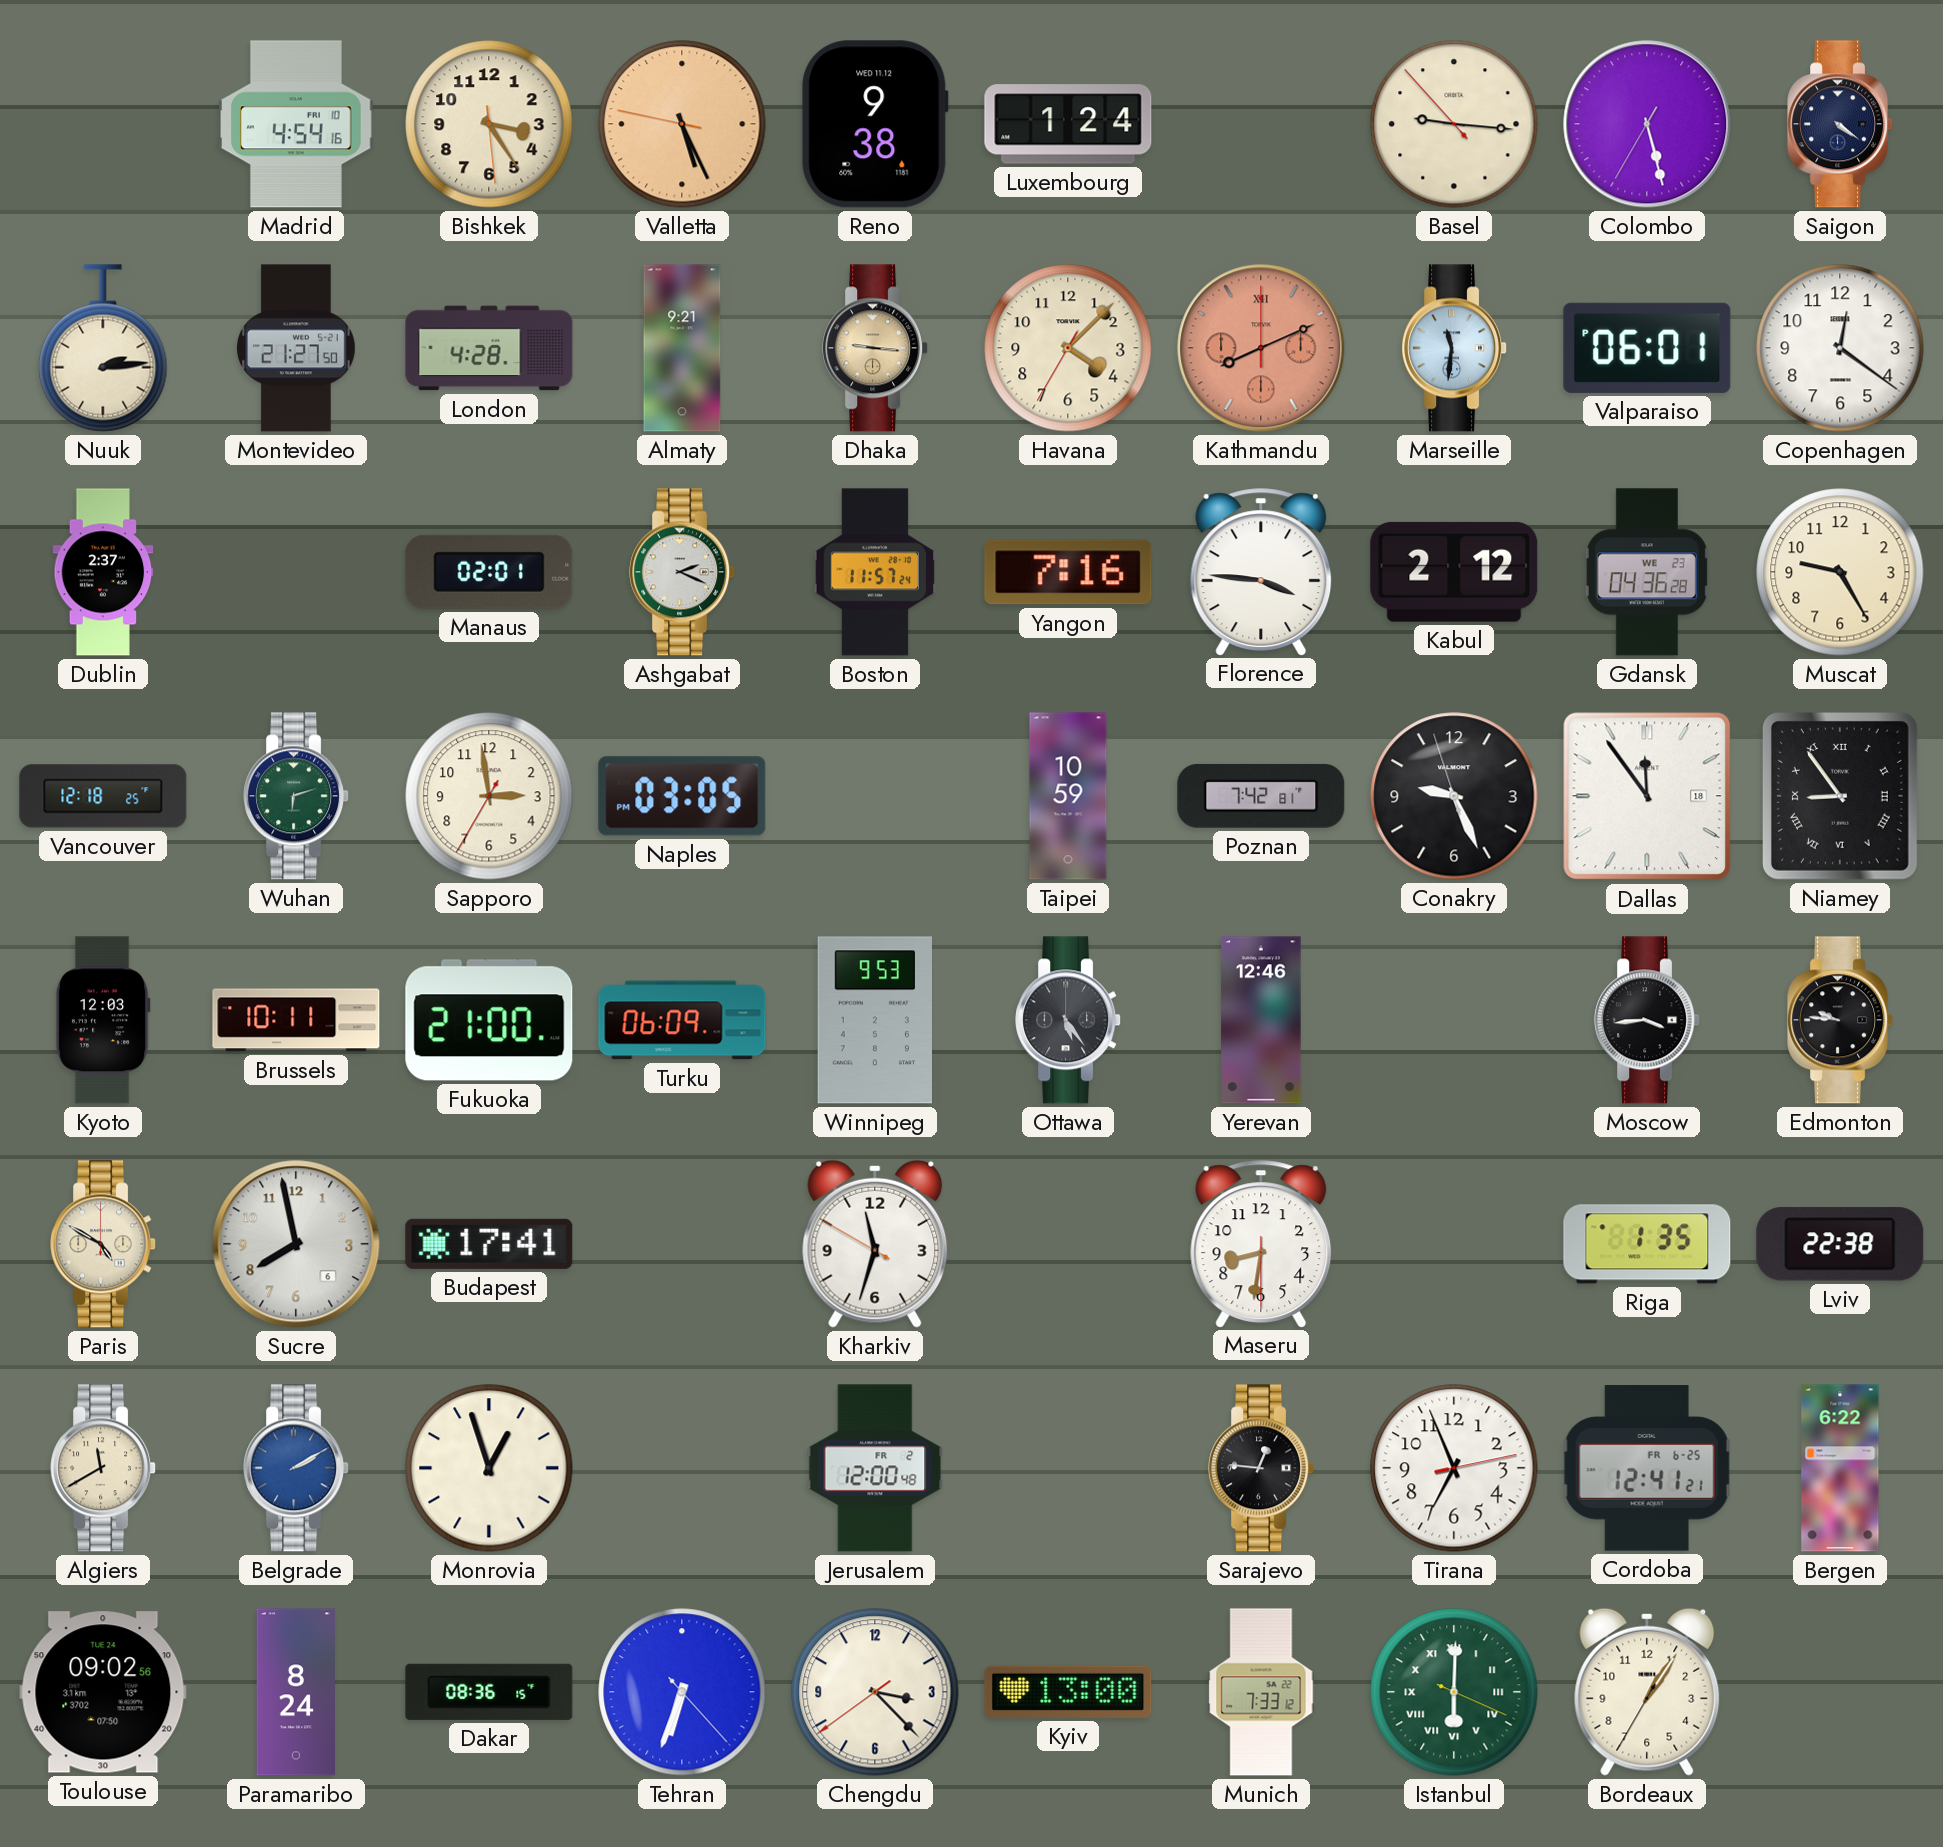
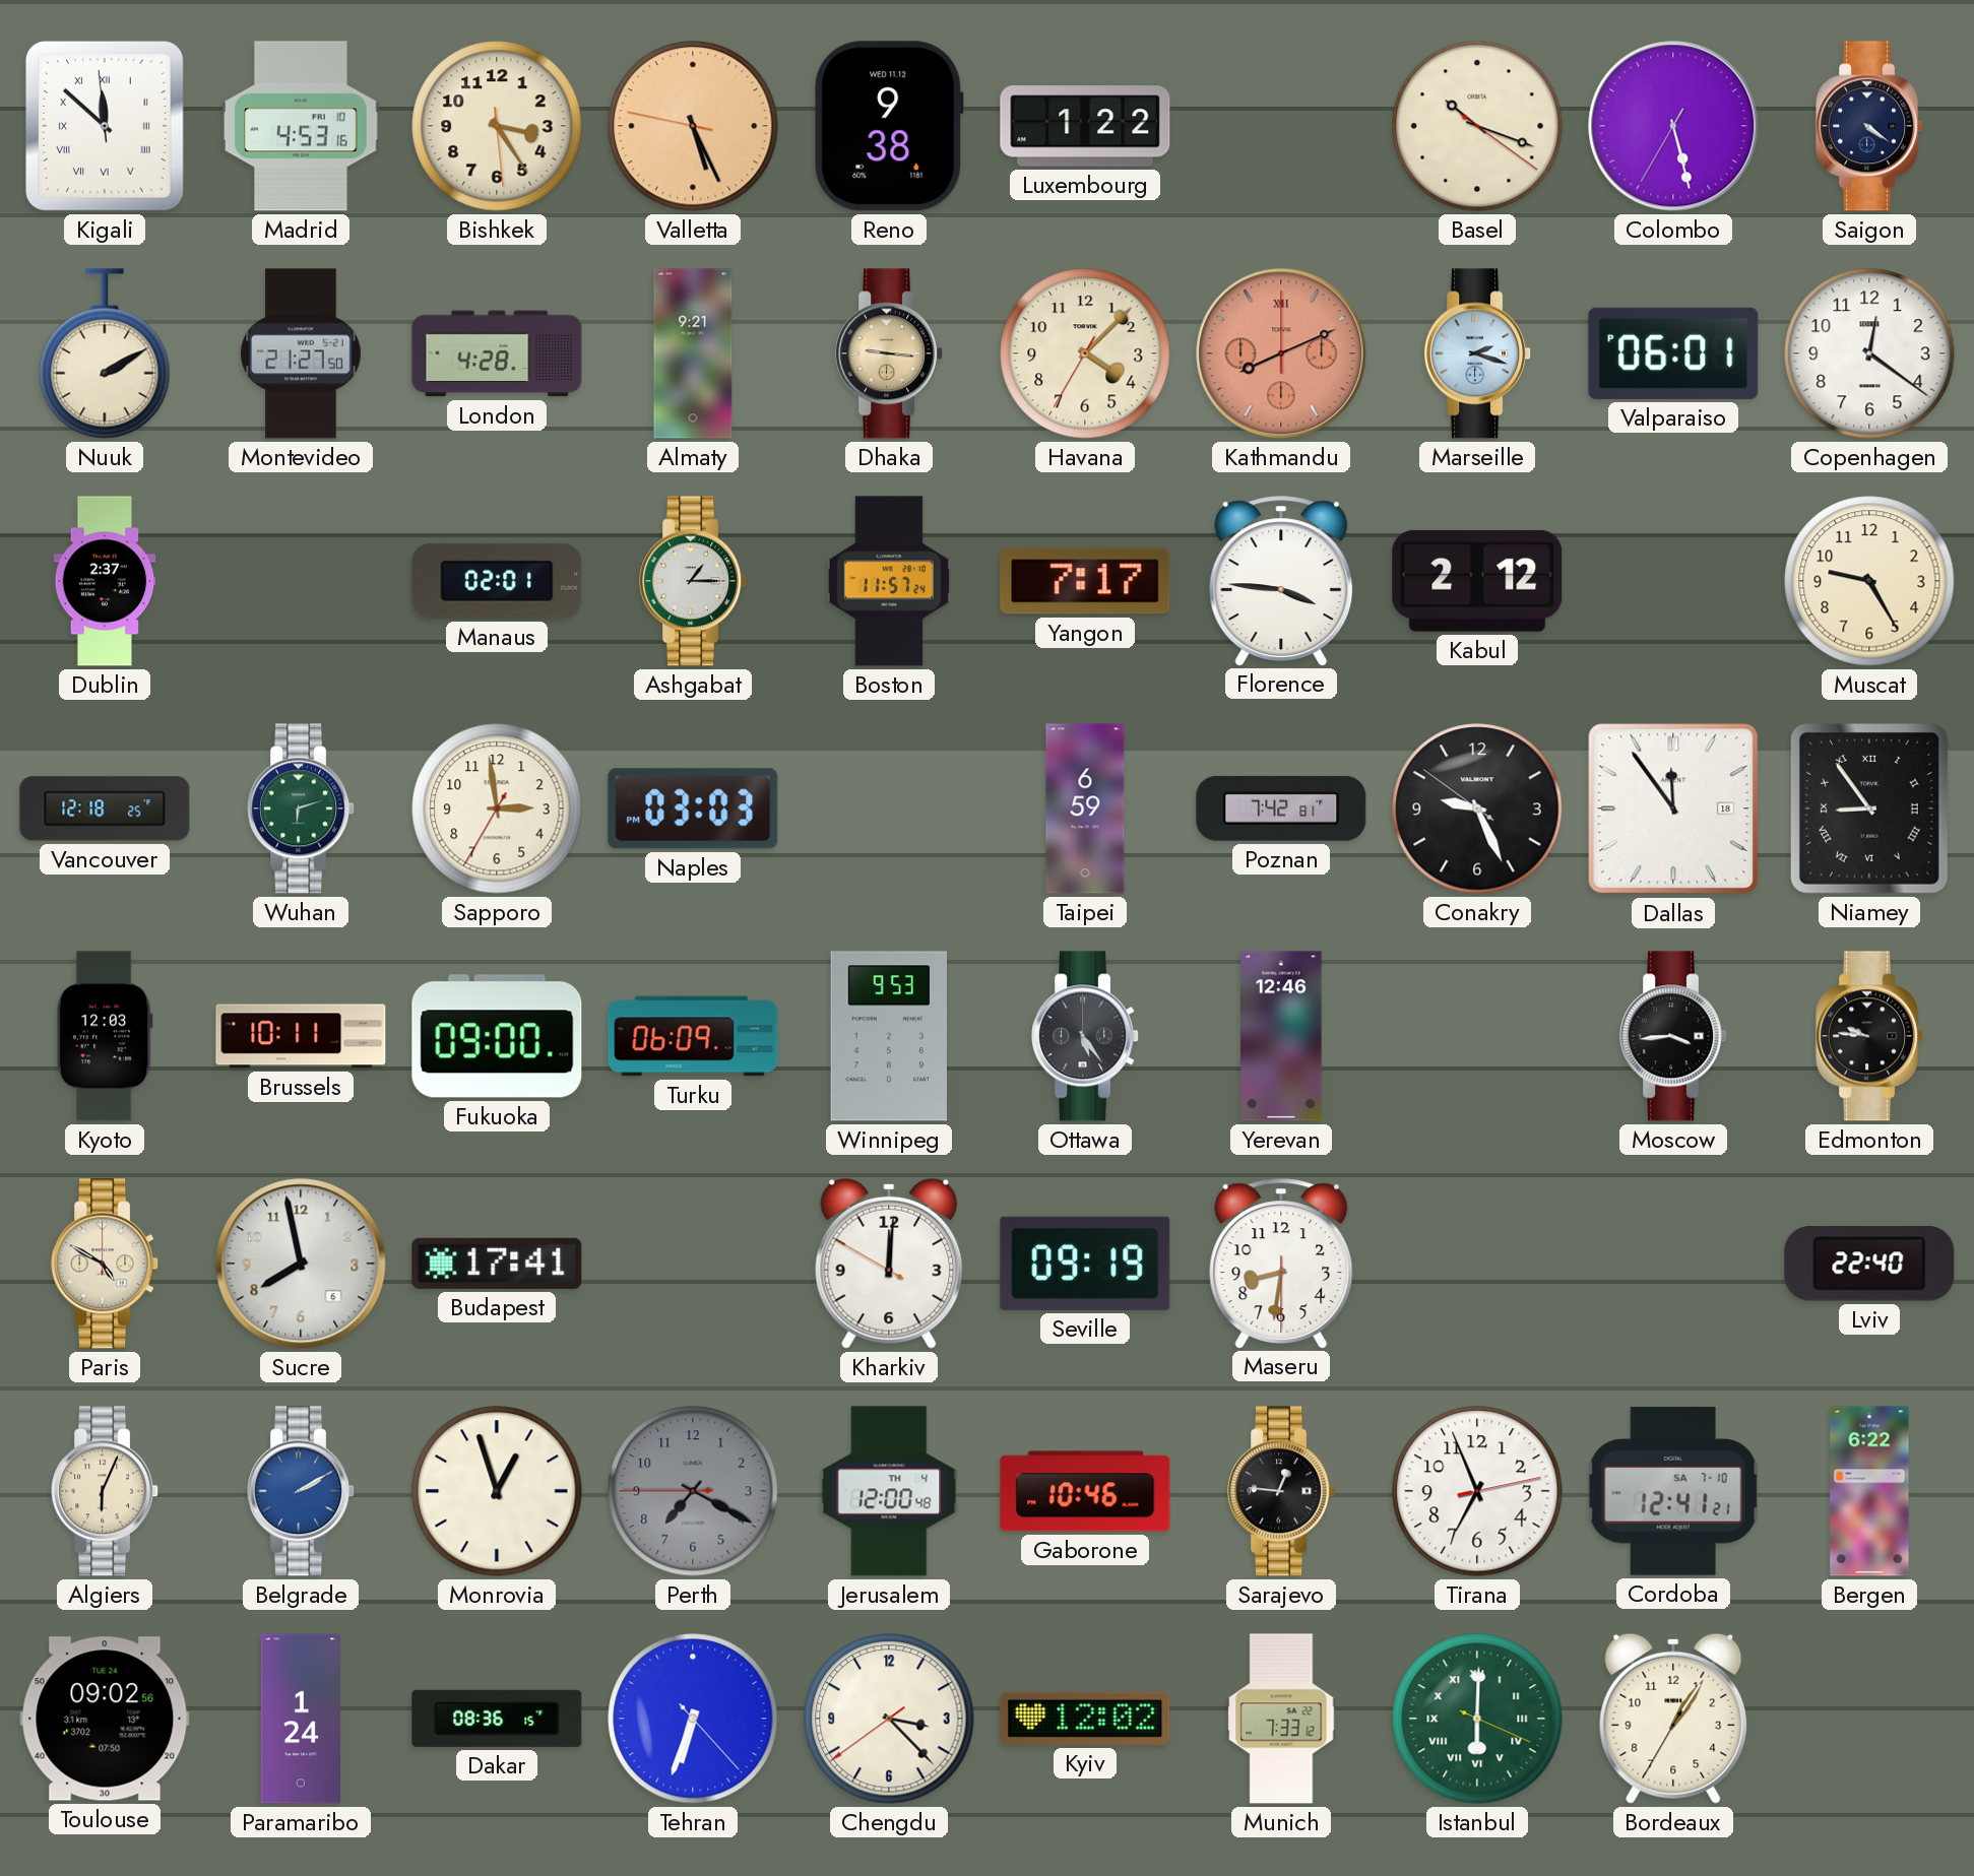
Kigali: none -> 11:51 (105, 126)
Madrid: 4:54 -> 4:53 (302, 126)
Luxembourg: 1:24 -> 1:22 (1085, 126)
Basel: 9:15 -> 10:18 (1477, 126)
Nuuk: 2:14 -> 2:10 (105, 353)
Marseille: 11:31 -> 2:18 (1478, 353)
Ashgabat: 2:19 -> 1:15 (694, 581)
Yangon: 7:16 -> 7:17 (1085, 581)
Gdansk: 04:36 -> none (1647, 572)
Naples: 03:05 -> 03:03 (693, 808)
Taipei: 10:59 -> 6:59 (1085, 808)
Conakry: 9:25:57 -> 9:25:51 (1477, 808)
Fukuoka: 21:00 -> 09:00 (497, 1036)
Kharkiv: 11:32 -> 12:00 (889, 1264)
Seville: none -> 09:19 (1085, 1264)
Riga: 1:35 -> none (1647, 1244)
Lviv: 22:38 -> 22:40 (1869, 1264)
Algiers: 11:40 -> 6:04 (106, 1491)
Perth: none -> 7:19 (693, 1491)
Jerusalem date: FR 2 -> TH 4 (889, 1491)
Gaborone: none -> 10:46 (1085, 1491)
Cordoba date: FR 6-25 -> SA 7-10 (1673, 1491)
Paramaribo: 8:24 -> 1:24 (300, 1719)
Kyiv: 13:00 -> 12:02 (1085, 1719)
